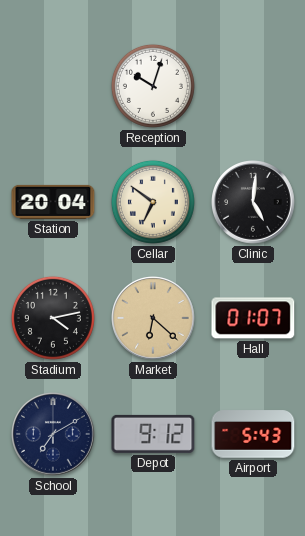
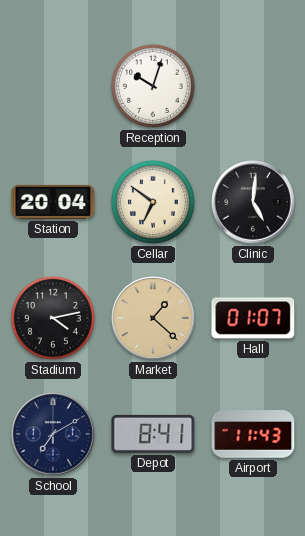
Market: 6:22 -> 1:22 (154, 319)
Depot: 9:12 -> 8:41 (153, 434)
Airport: 5:43 -> 11:43 (253, 434)
